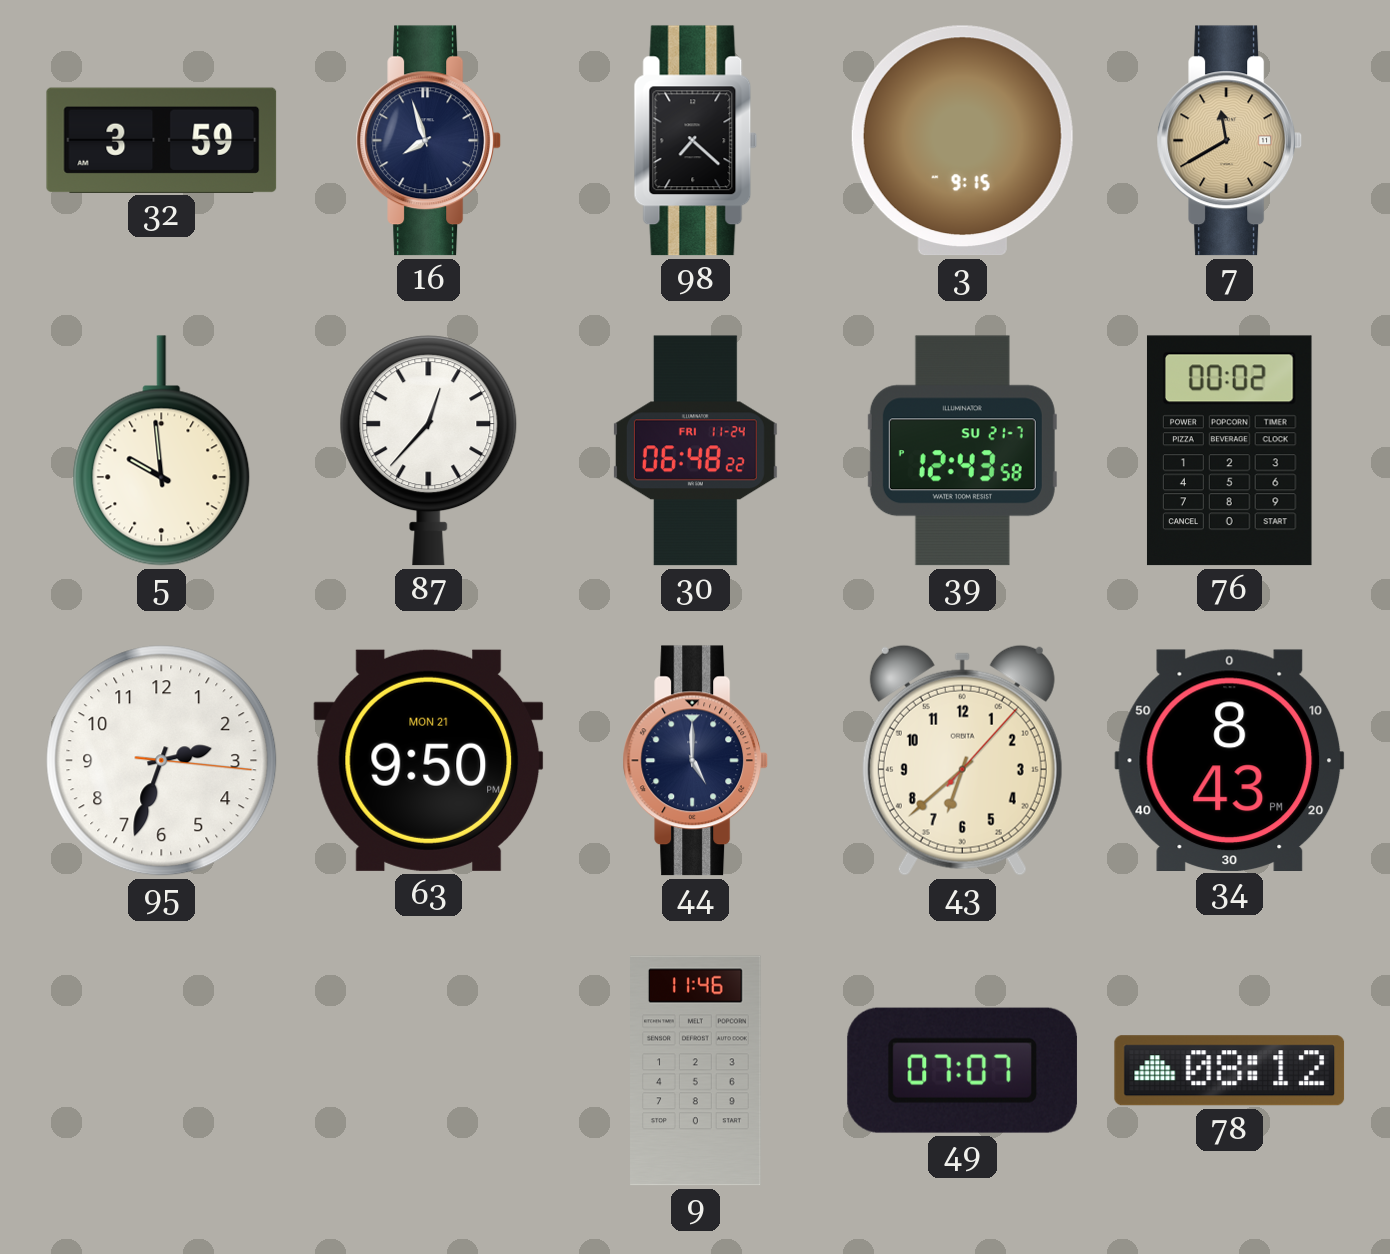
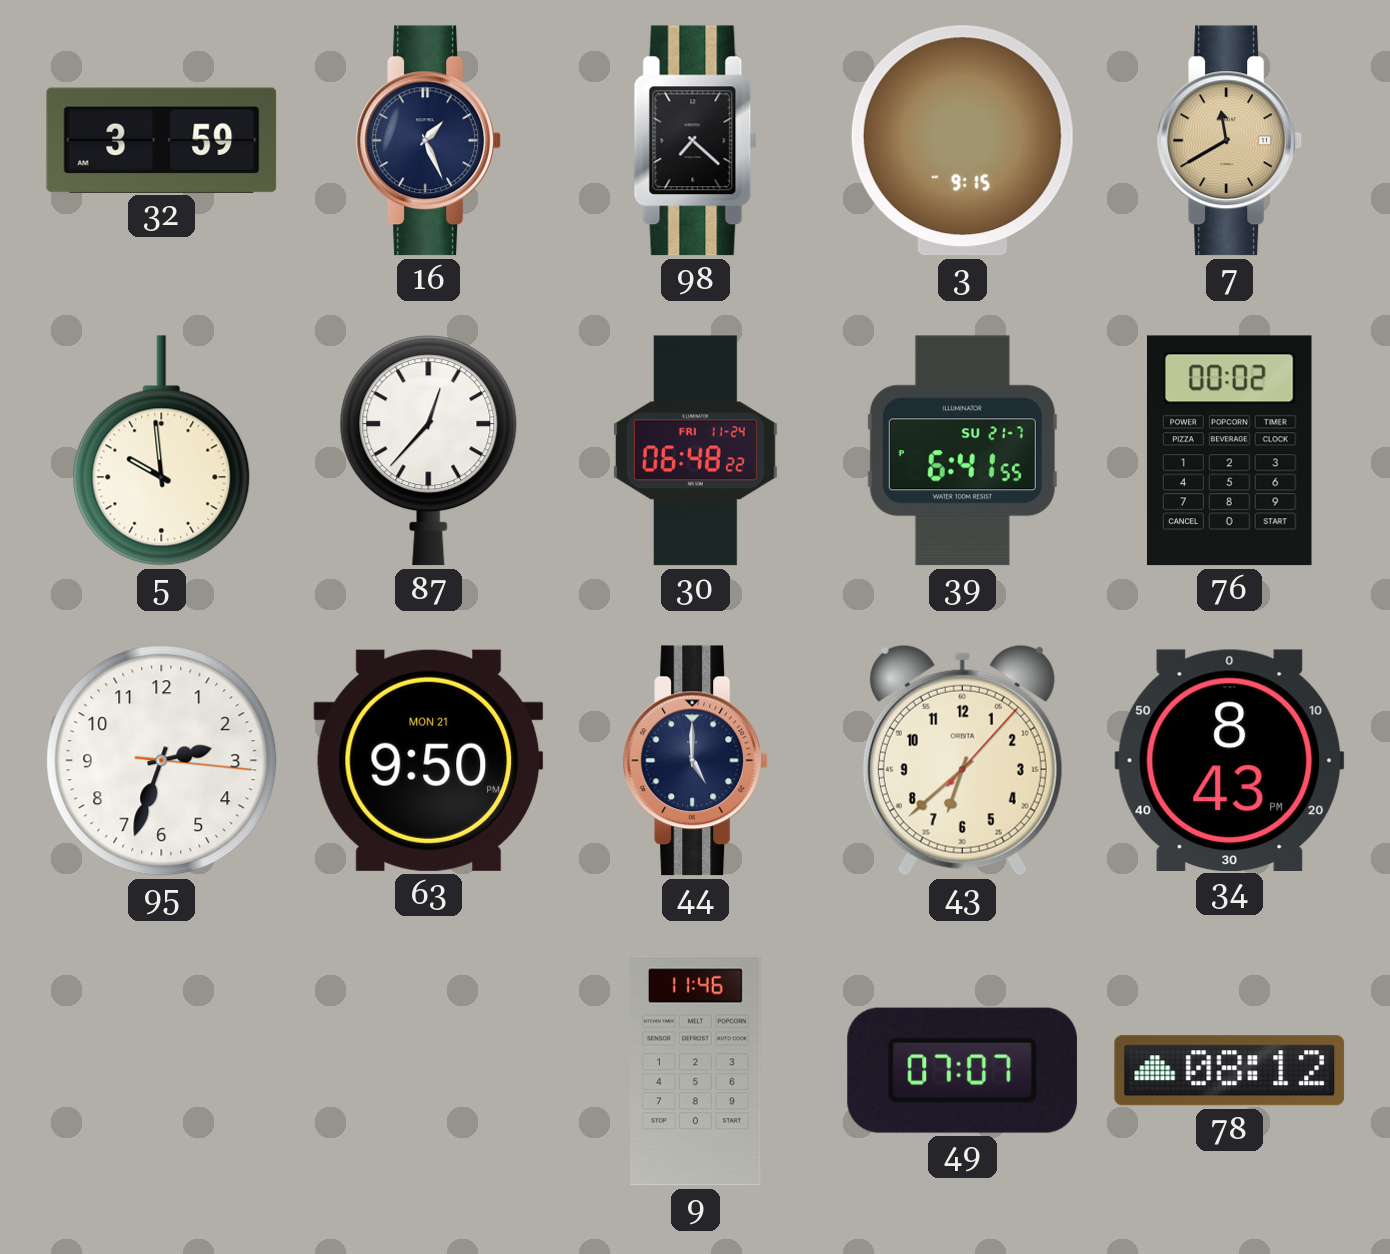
16: 7:57 -> 1:26 (429, 141)
39: 12:43 -> 6:41 (962, 451)
